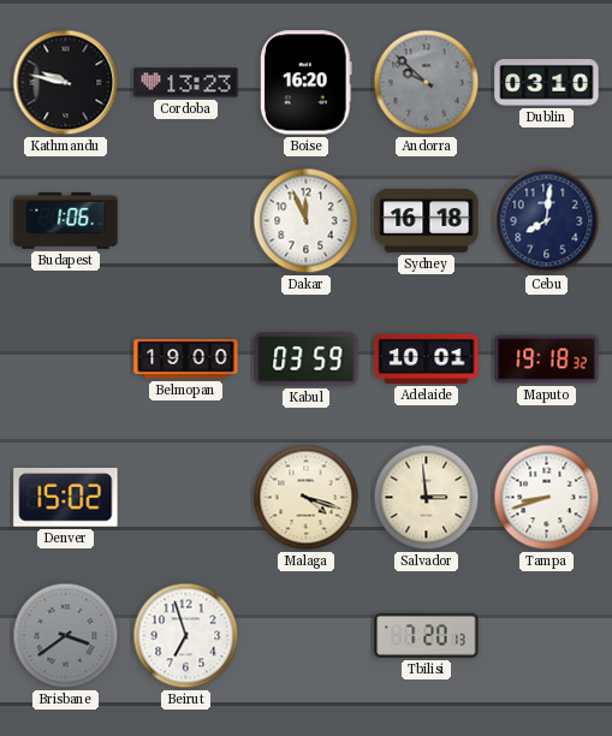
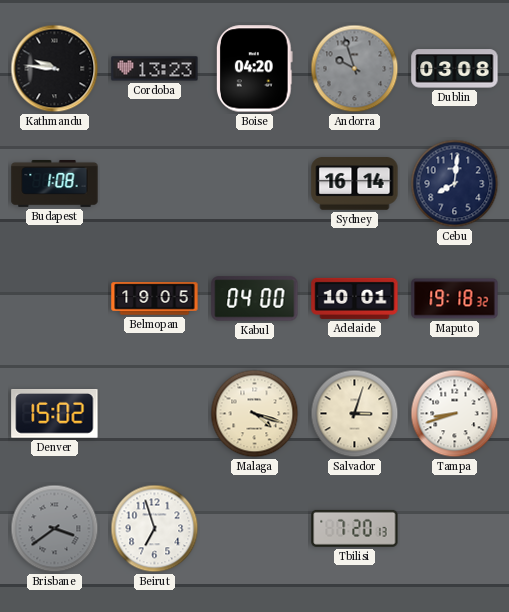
Kathmandu: 9:47 -> 9:46 (55, 69)
Boise: 16:20 -> 04:20 (255, 69)
Andorra: 9:52 -> 9:57 (355, 69)
Dublin: 03:10 -> 03:08 (455, 69)
Budapest: 1:06 -> 1:08 (55, 183)
Dakar: 11:56 -> none (307, 221)
Sydney: 16:18 -> 16:14 (355, 184)
Belmopan: 19:00 -> 19:05 (155, 299)
Kabul: 03:59 -> 04:00 (255, 299)
Salvador: 2:59 -> 3:03 (355, 414)
